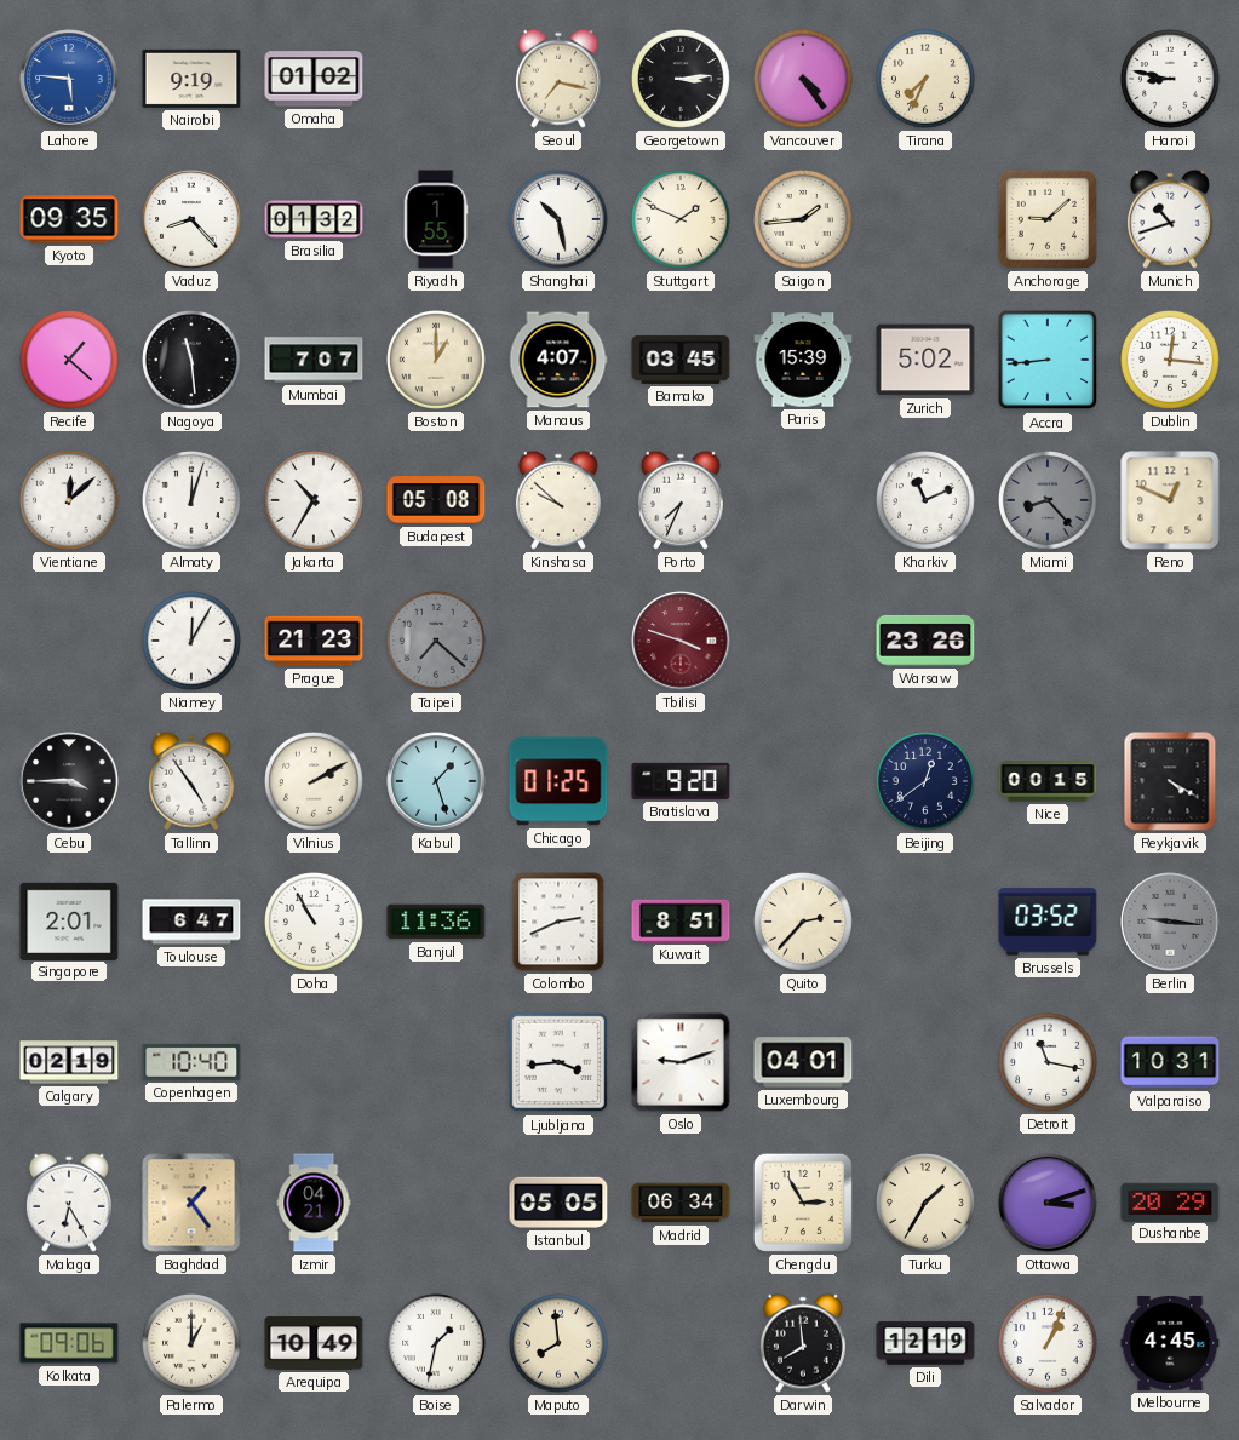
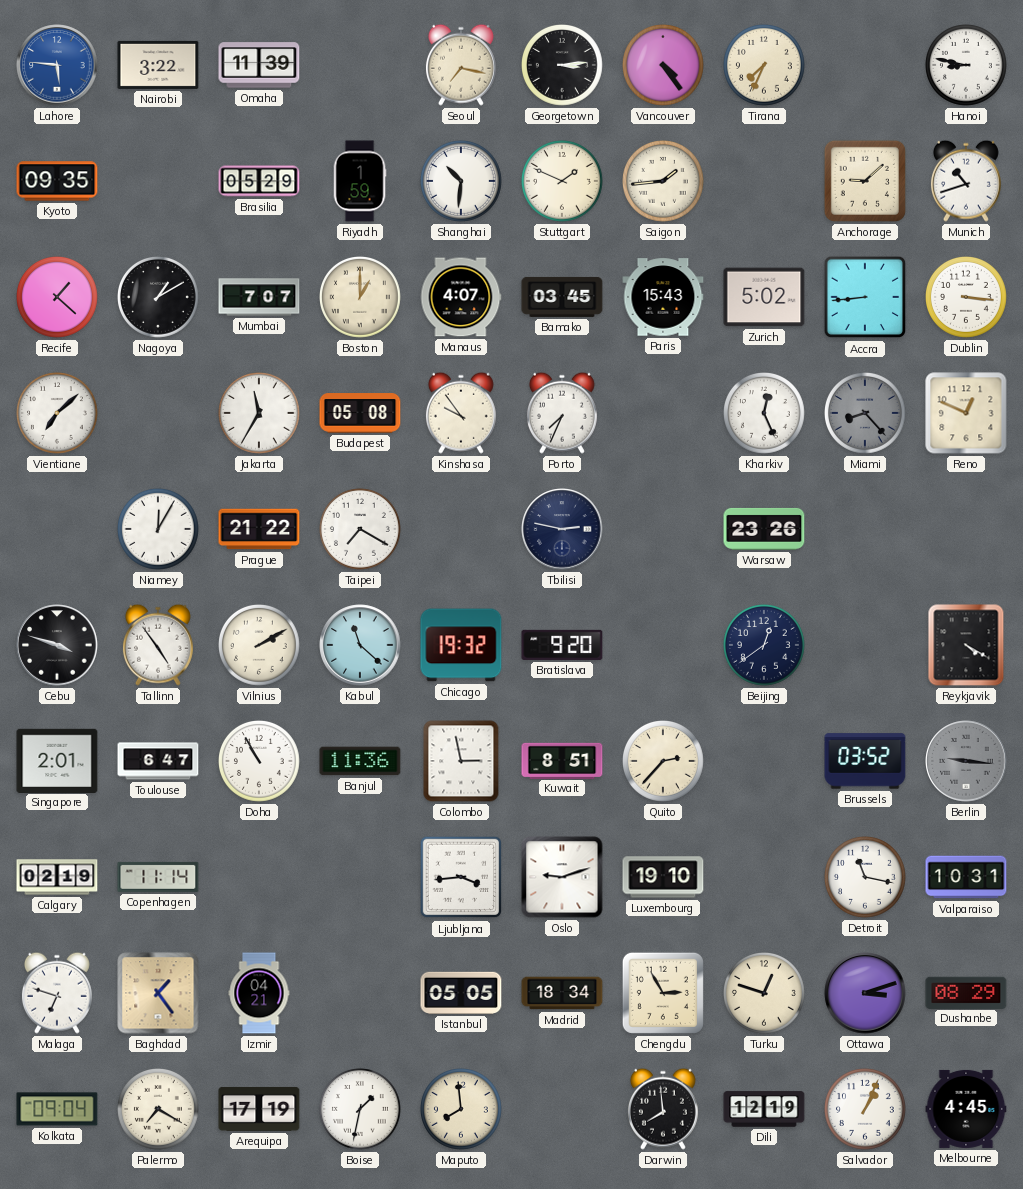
Nairobi: 9:19 -> 3:22 (158, 65)
Omaha: 01:02 -> 11:39 (259, 65)
Vaduz: 8:23 -> none (191, 219)
Brasilia: 01:32 -> 05:29 (259, 181)
Riyadh: 1:55 -> 1:59 (360, 181)
Shanghai: 10:28 -> 10:31 (462, 182)
Nagoya: 11:29 -> 1:10 (159, 298)
Paris: 15:39 -> 15:43 (663, 297)
Dublin: 12:16 -> 3:16 (967, 298)
Vientiane: 12:08 -> 7:08 (58, 414)
Almaty: 12:03 -> none (193, 501)
Jakarta: 10:35 -> 11:35 (260, 414)
Kinshasa: 9:52 -> 9:54 (461, 413)
Kharkiv: 11:11 -> 12:26 (765, 414)
Prague: 21:23 -> 21:22 (259, 529)
Taipei: 7:22 -> 7:20 (361, 530)
Taipei dial: grey -> white (361, 530)
Tbilisi: 3:48 -> 2:47 (562, 529)
Tbilisi dial: burgundy -> navy (562, 529)
Cebu: 3:45 -> 3:48 (57, 645)
Kabul: 1:27 -> 11:22 (360, 645)
Chicago: 01:25 -> 19:32 (461, 645)
Nice: 00:15 -> none (1048, 781)
Colombo: 2:41 -> 2:58 (461, 761)
Copenhagen: 10:40 -> 11:14 (158, 877)
Luxembourg: 04:01 -> 19:10 (663, 877)
Malaga: 6:25 -> 6:48 (57, 993)
Madrid: 06:34 -> 18:34 (562, 993)
Turku: 1:35 -> 12:48 (765, 994)
Dushanbe: 20:29 -> 08:29 (966, 992)
Kolkata: 09:06 -> 09:04 (57, 1109)
Palermo: 1:00 -> 7:20 (159, 1110)
Arequipa: 10:49 -> 17:19 (259, 1109)
